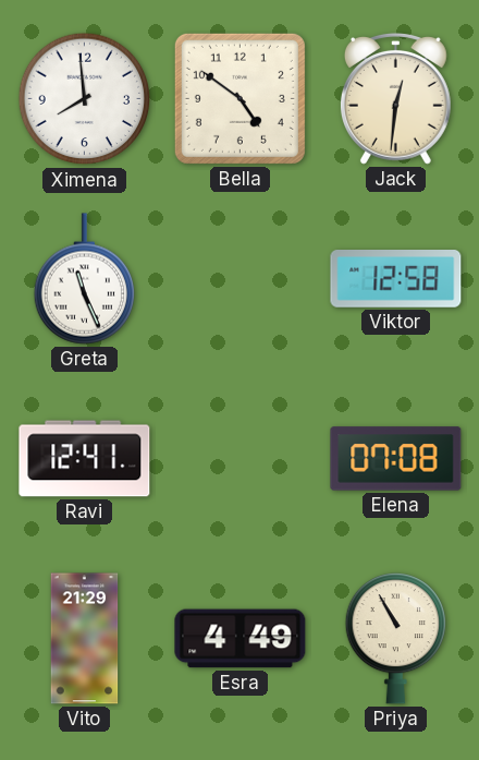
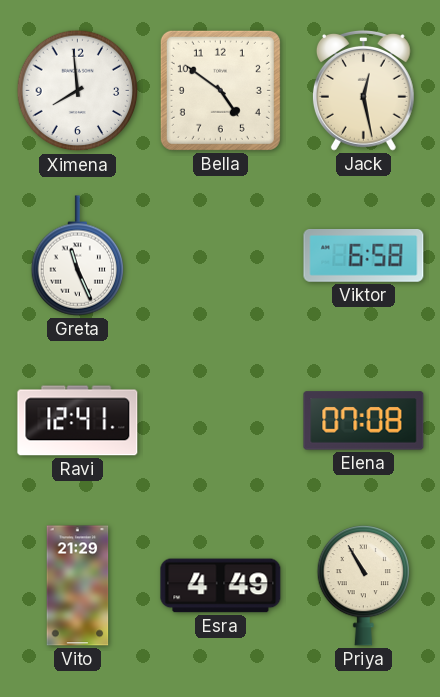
Jack: 12:31 -> 12:28 (363, 90)
Viktor: 12:58 -> 6:58 (364, 256)
